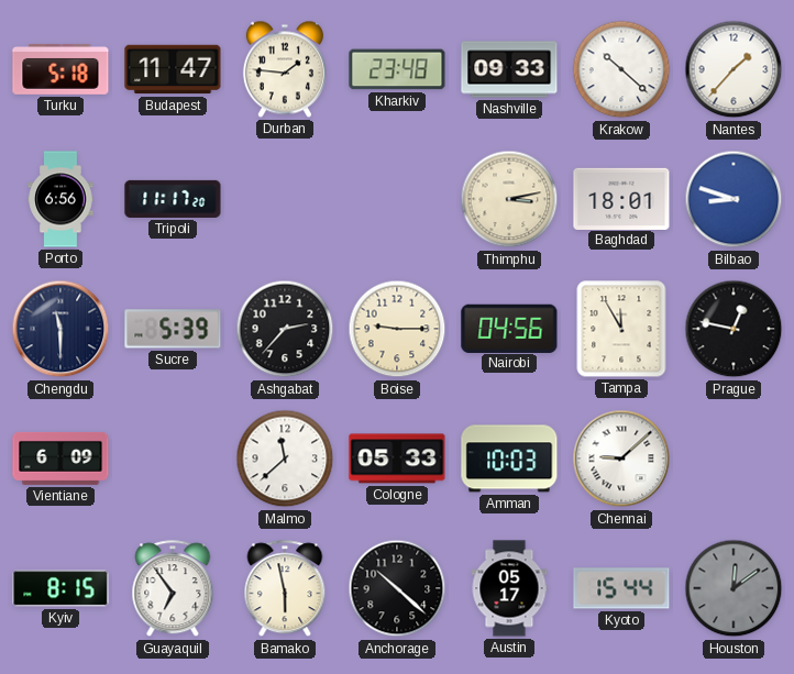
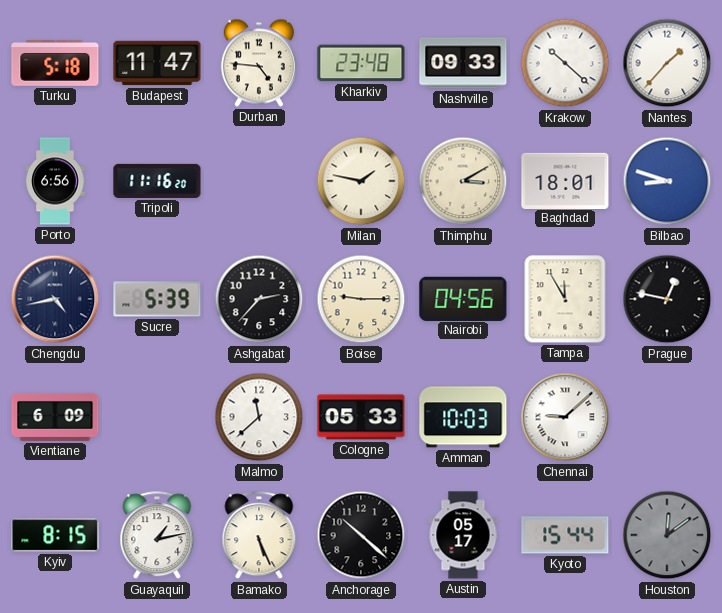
Durban: 1:46 -> 4:46 (259, 63)
Tripoli: 11:17 -> 11:16 (157, 181)
Milan: none -> 1:47 (361, 181)
Thimphu: 3:13 -> 3:10 (463, 181)
Chengdu: 11:30 -> 4:43 (55, 299)
Guayaquil: 6:54 -> 1:13 (157, 536)
Bamako: 5:58 -> 5:26 (259, 536)
